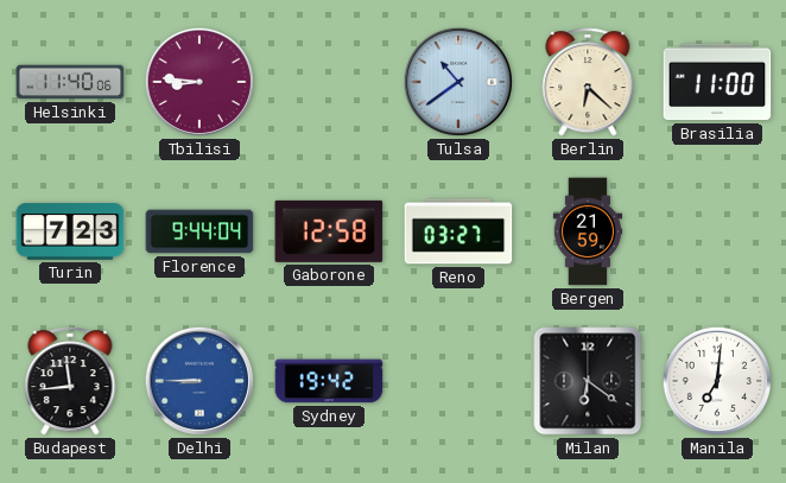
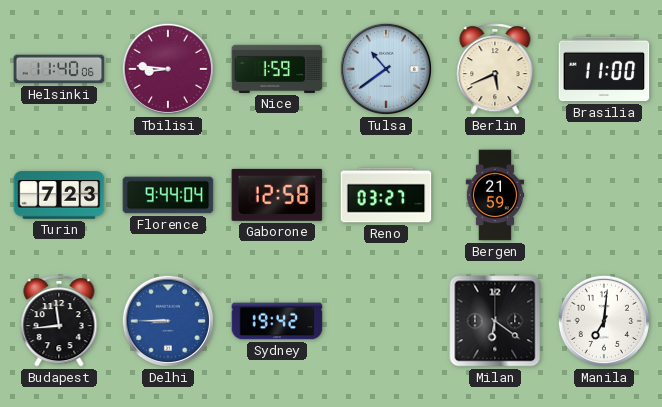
Nice: none -> 1:59 (277, 69)
Berlin: 6:22 -> 5:41 (495, 69)
